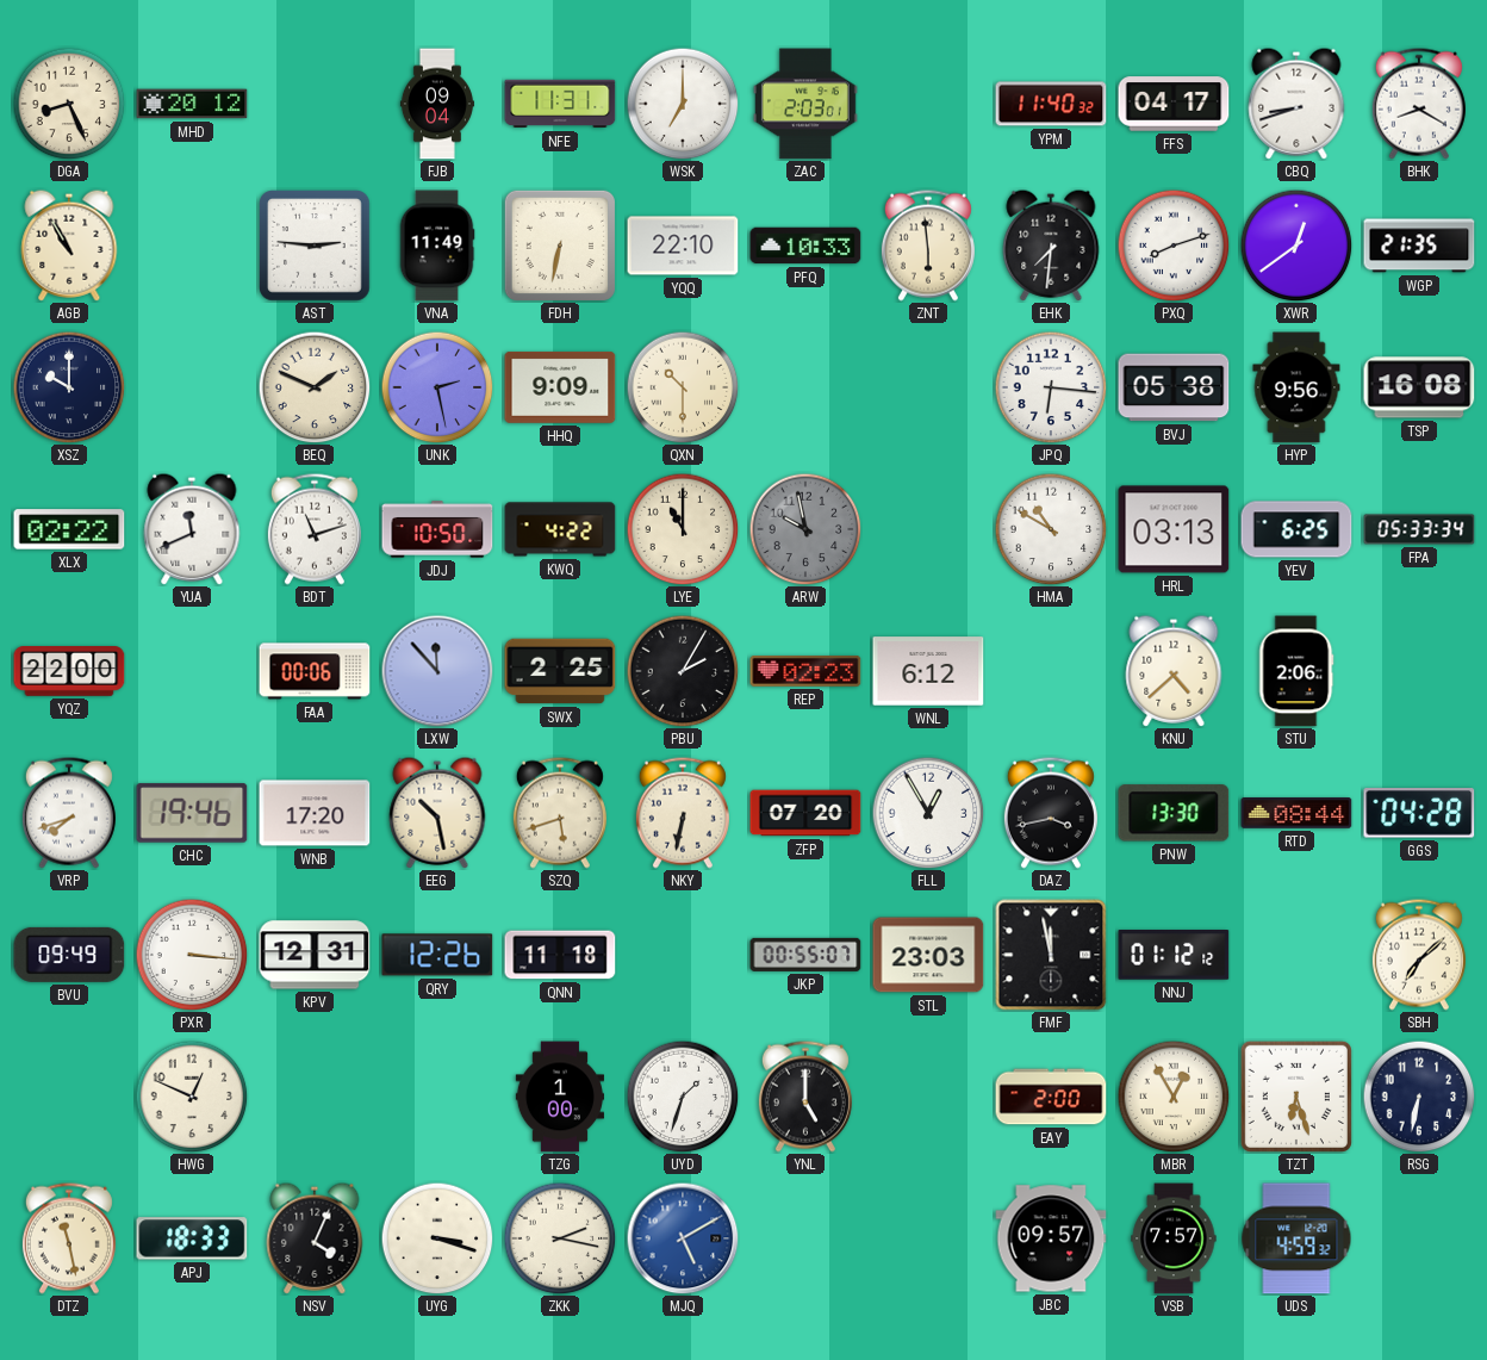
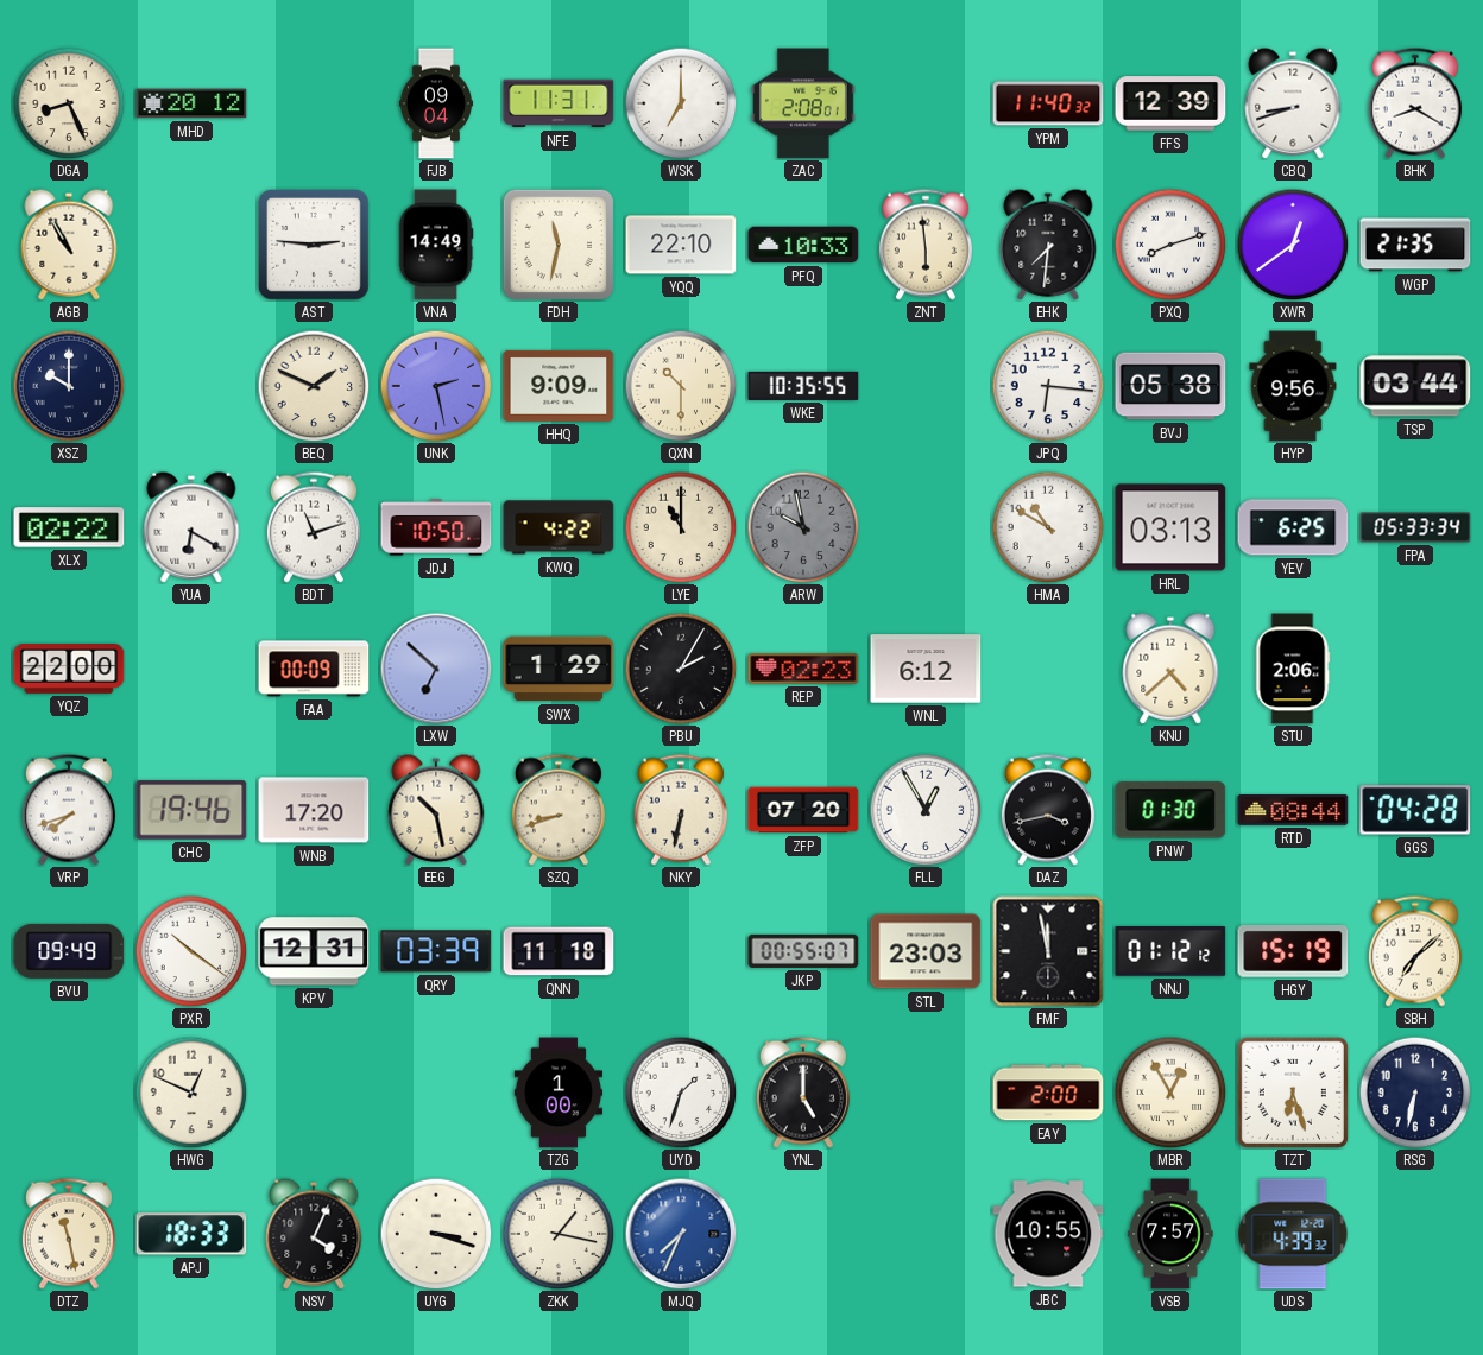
ZAC: 2:03 -> 2:08 (803, 103)
FFS: 04:17 -> 12:39 (1170, 103)
VNA: 11:49 -> 14:49 (436, 245)
FDH: 6:32 -> 11:32 (557, 243)
WKE: none -> 10:35 (803, 386)
TSP: 16:08 -> 03:44 (1415, 386)
YUA: 11:41 -> 6:20 (191, 527)
FAA: 00:06 -> 00:09 (314, 669)
LXW: 11:53 -> 6:52 (436, 669)
SWX: 2:25 -> 1:29 (559, 669)
SZQ: 5:42 -> 8:42 (559, 810)
PNW: 13:30 -> 01:30 (1170, 810)
PXR: 3:16 -> 10:21 (191, 951)
QRY: 12:26 -> 03:39 (436, 951)
HGY: none -> 15:19 (1293, 951)
ZKK: 2:17 -> 1:17 (559, 1234)
MJQ: 5:10 -> 7:34 (681, 1234)
JBC: 09:57 -> 10:55 (1048, 1234)
UDS: 4:59 -> 4:39 (1293, 1234)
